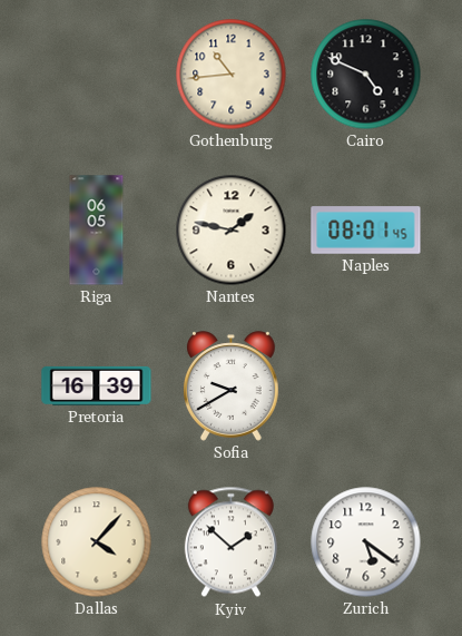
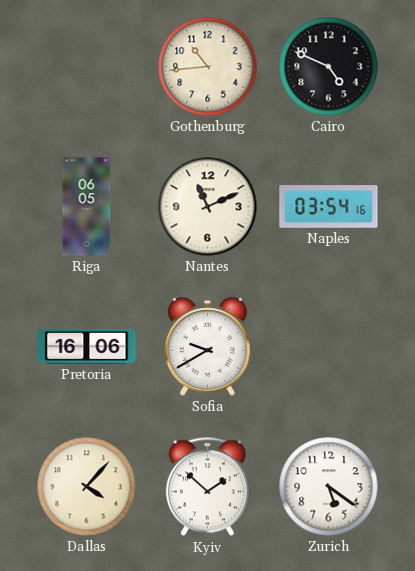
Nantes: 1:47 -> 11:11 (208, 207)
Naples: 08:01 -> 03:54 (329, 207)
Pretoria: 16:39 -> 16:06 (87, 346)
